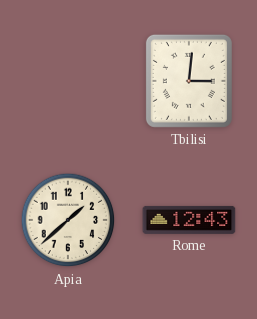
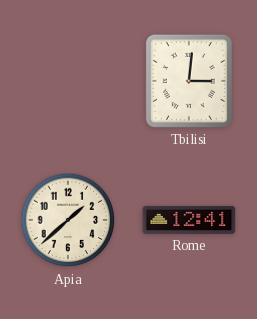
Rome: 12:43 -> 12:41 (189, 220)
